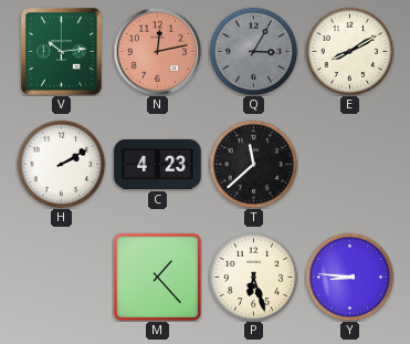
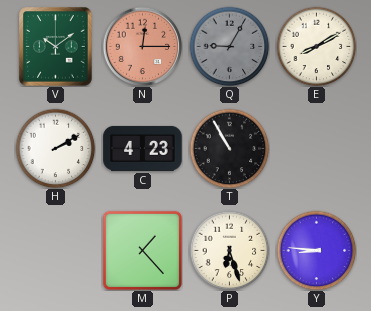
V: 10:14 -> 10:09 (56, 47)
N: 12:13 -> 12:15 (142, 46)
Q: 3:05 -> 9:05 (229, 46)
T: 11:38 -> 10:55 (229, 148)
